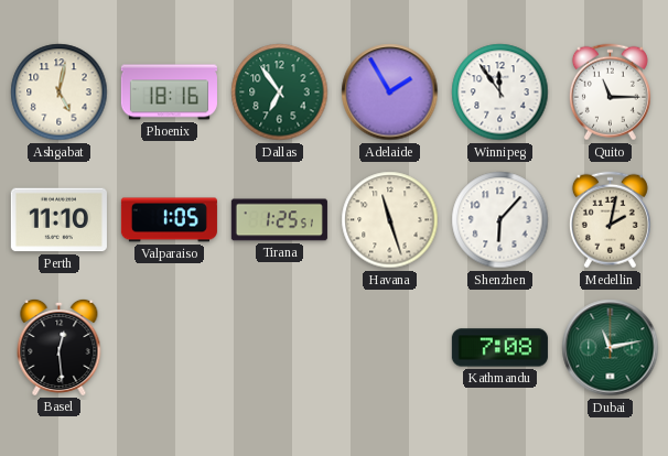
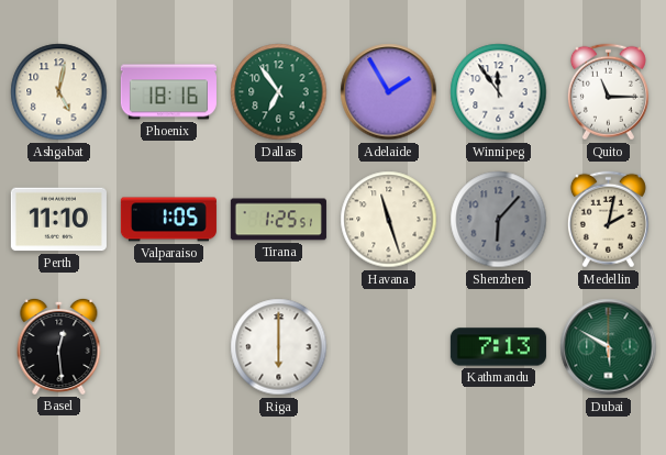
Shenzhen dial: white -> grey (499, 220)
Riga: none -> 6:00 (279, 347)
Kathmandu: 7:08 -> 7:13 (498, 347)
Dubai: 11:13 -> 5:50 (609, 347)
